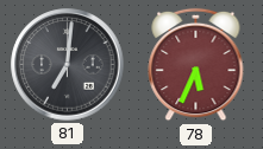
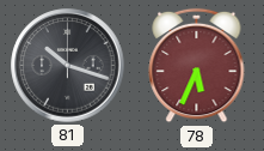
81: 7:01 -> 10:18 (68, 66)
